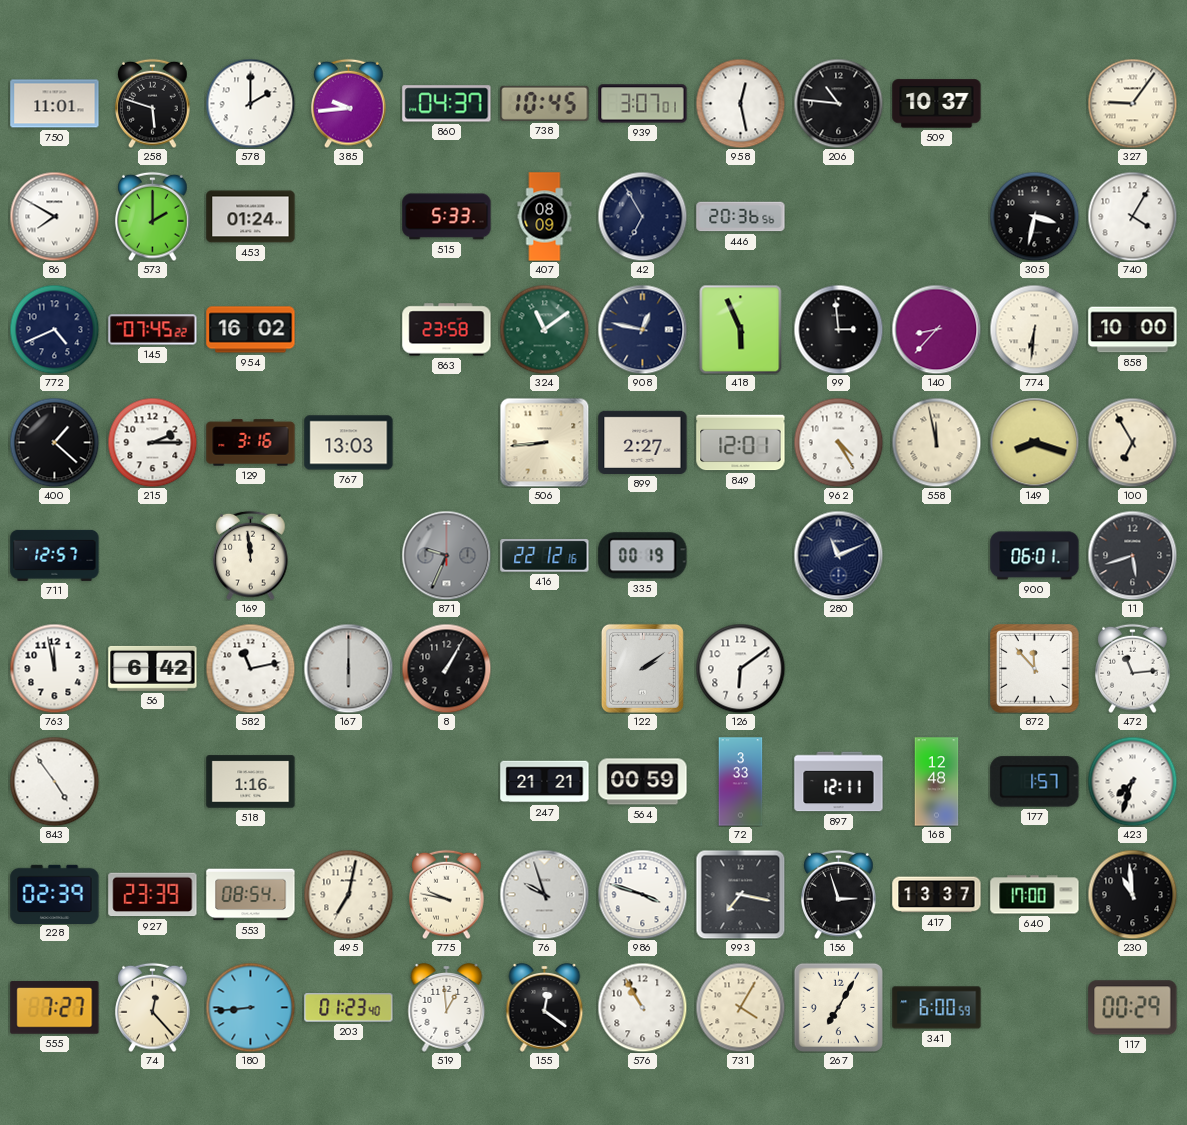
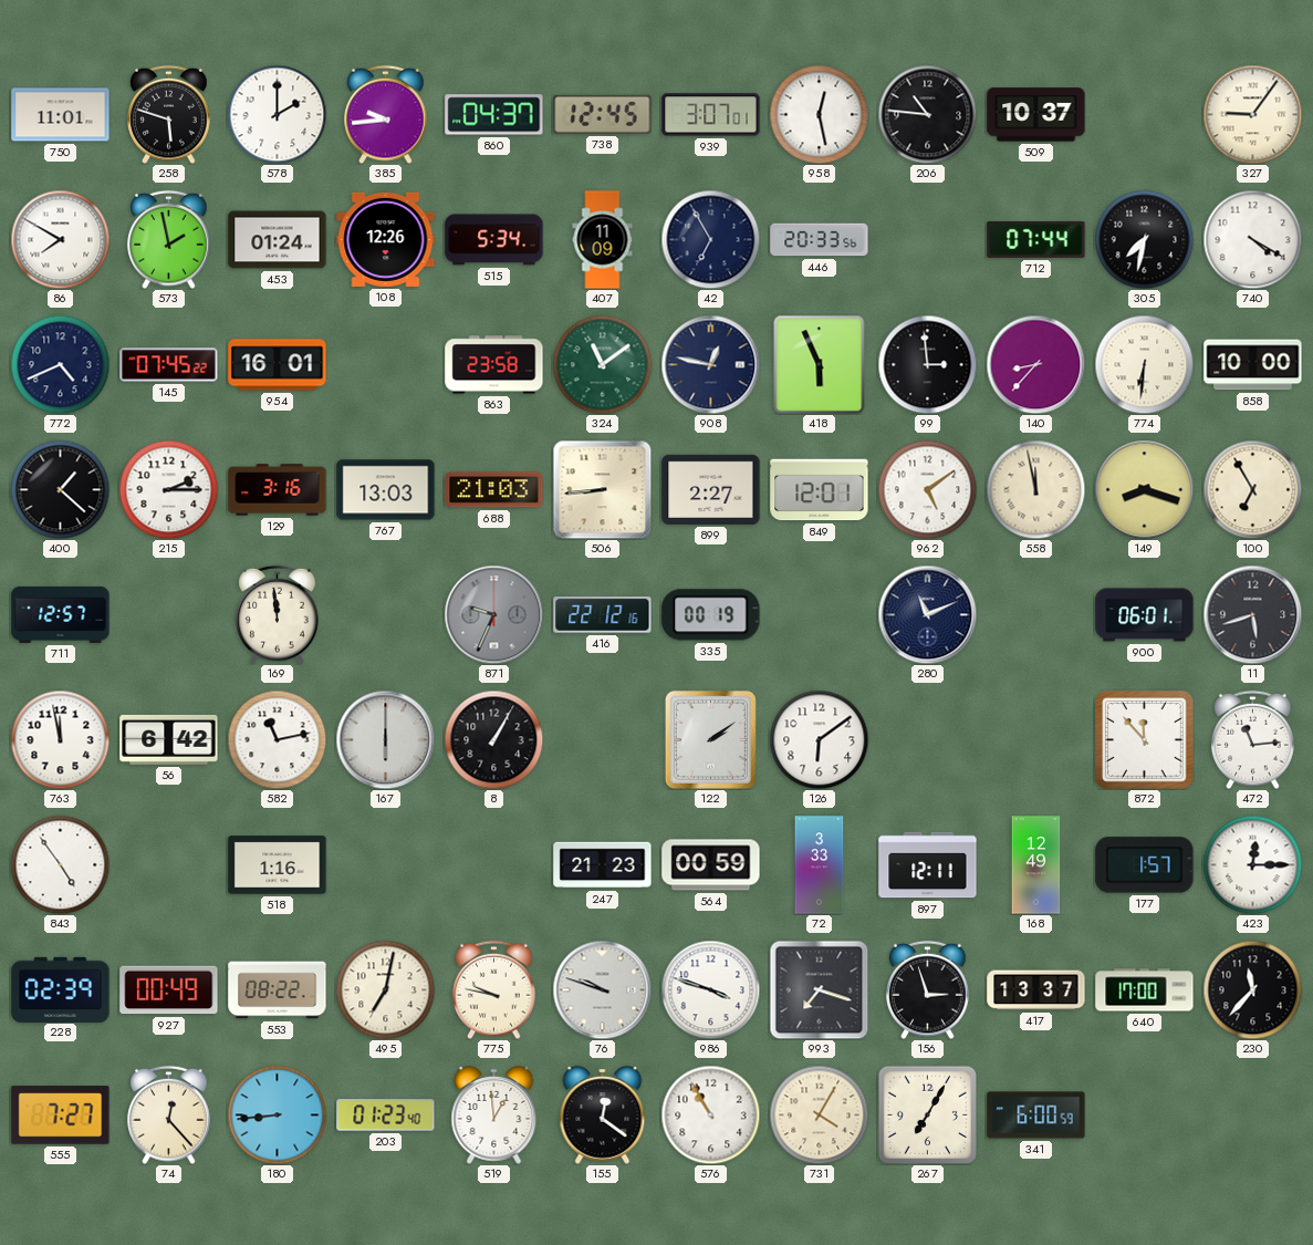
738: 10:45 -> 12:45 (603, 114)
573: 2:00 -> 1:58 (169, 239)
108: none -> 12:26 (386, 239)
515: 5:33 -> 5:34 (494, 240)
407: 08:09 -> 11:09 (603, 240)
446: 20:36 -> 20:33 (820, 240)
712: none -> 07:44 (1036, 239)
305: 3:32 -> 7:32 (1144, 239)
740: 4:05 -> 4:20 (1252, 239)
954: 16:02 -> 16:01 (278, 365)
688: none -> 21:03 (494, 490)
962: 4:25 -> 5:09 (927, 489)
247: 21:21 -> 21:23 (603, 865)
168: 12:48 -> 12:49 (1036, 865)
423: 7:33 -> 12:15 (1252, 864)
927: 23:39 -> 00:49 (169, 990)
553: 08:54 -> 08:22 (278, 990)
76: 9:57 -> 9:48 (602, 989)
993: 7:17 -> 7:18 (819, 989)
230: 10:59 -> 11:37 (1252, 989)
117: 00:29 -> none (1133, 1008)
